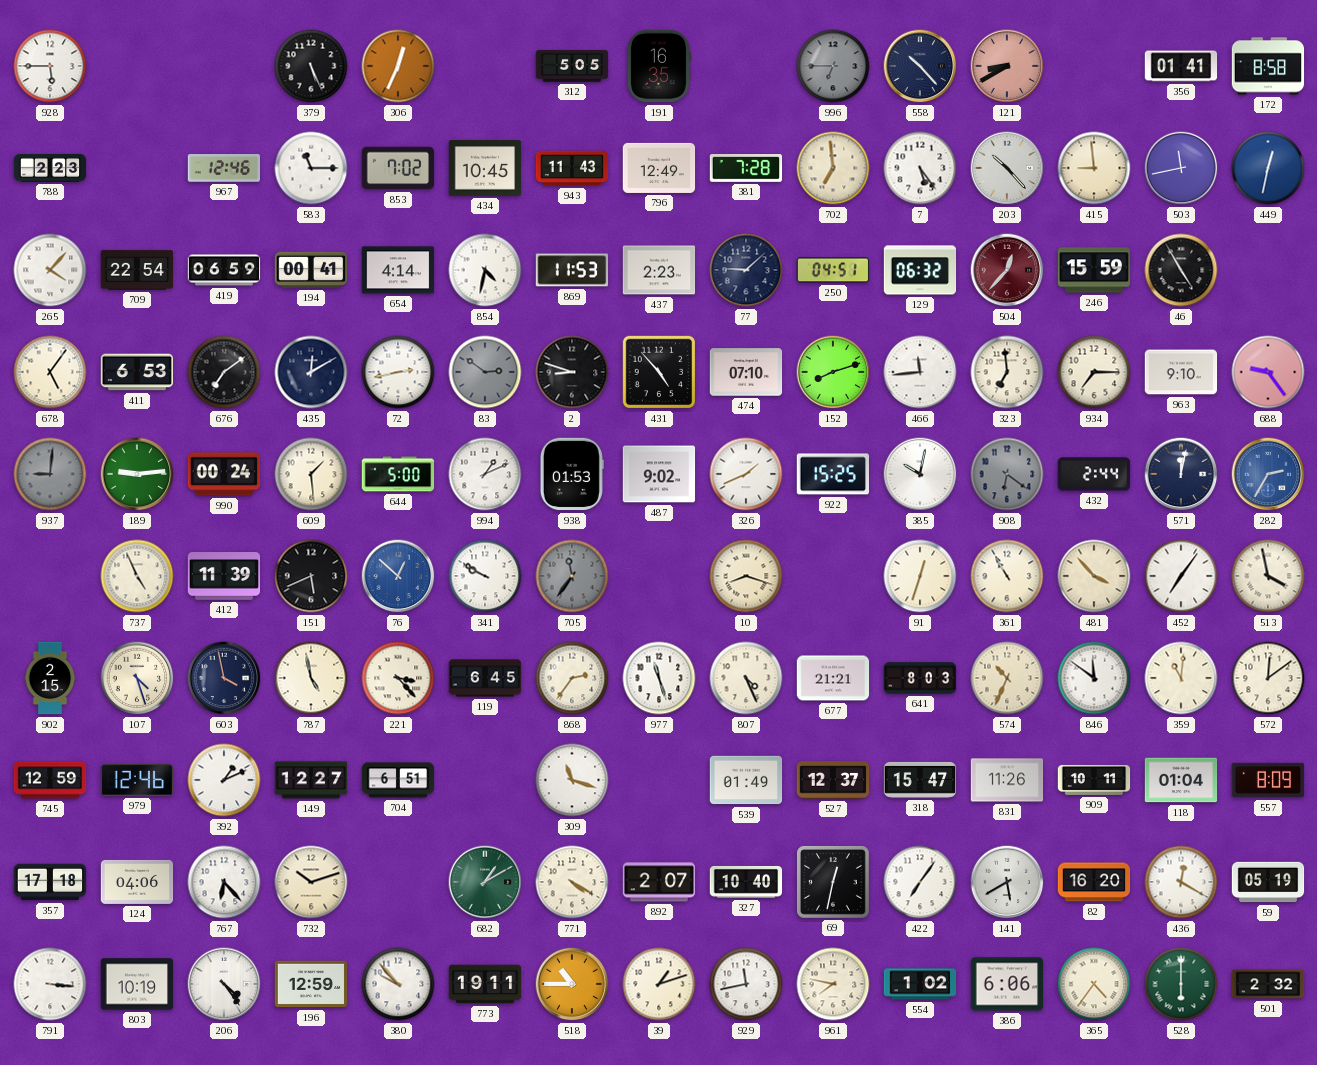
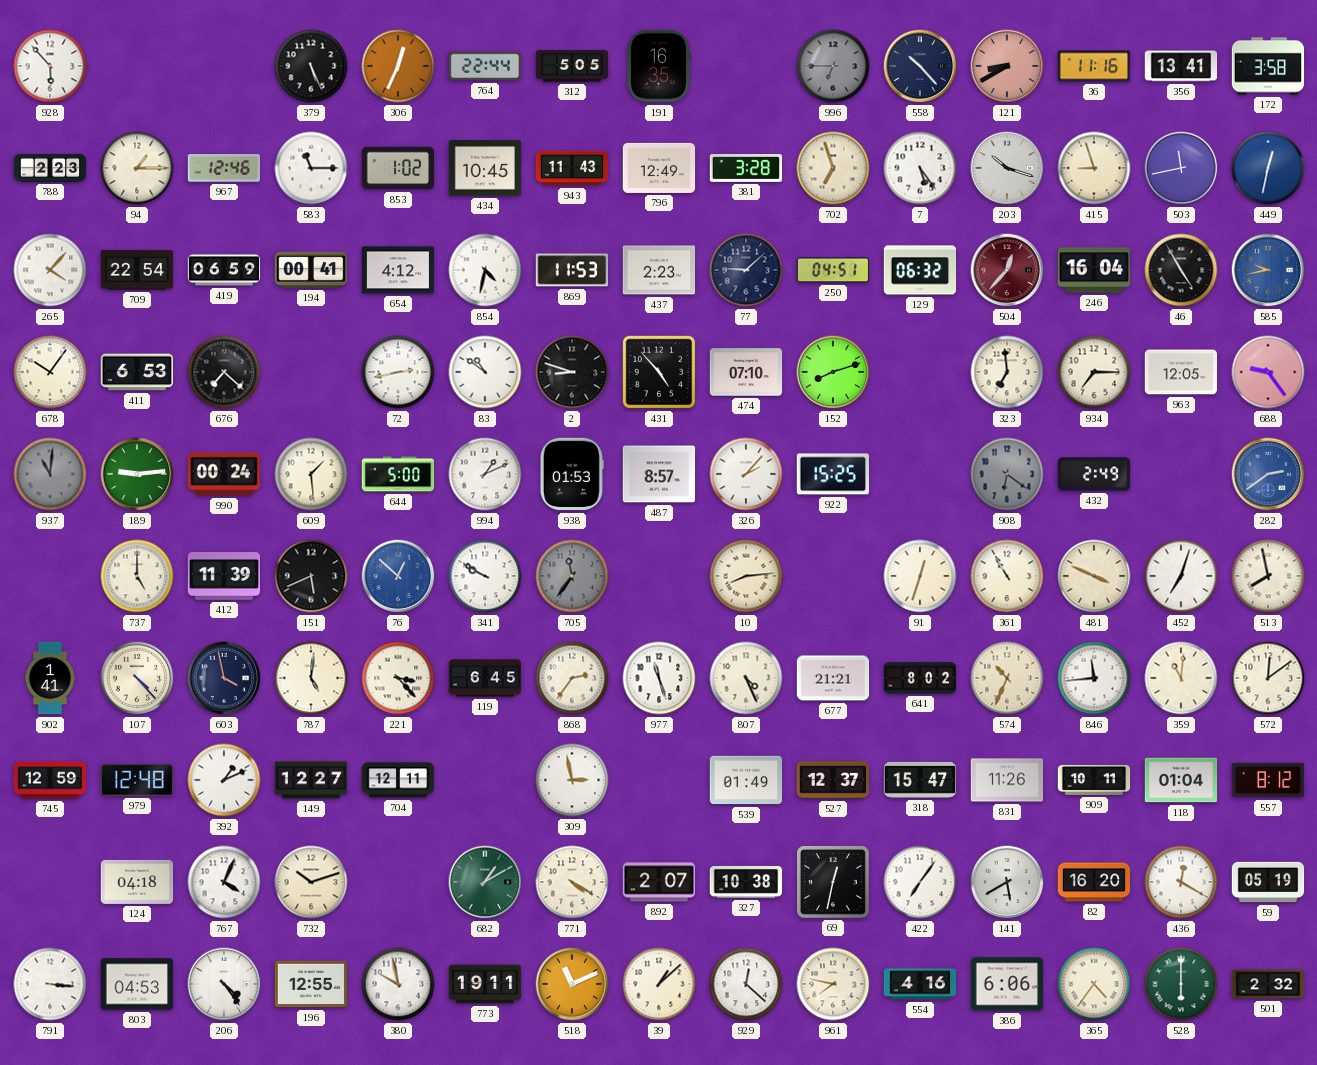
928: 5:45 -> 5:53 (50, 66)
764: none -> 22:44 (485, 66)
36: none -> 11:16 (1094, 66)
356: 01:41 -> 13:41 (1181, 66)
172: 8:58 -> 3:58 (1268, 66)
94: none -> 1:15 (137, 168)
853: 7:02 -> 1:02 (398, 168)
381: 7:28 -> 3:28 (746, 169)
702: 6:59 -> 6:57 (833, 168)
203: 10:23 -> 10:18 (1007, 168)
415: 8:59 -> 8:57 (1094, 168)
654: 4:14 -> 4:12 (398, 270)
246: 15:59 -> 16:04 (1094, 270)
585: none -> 9:43 (1268, 270)
678: 5:06 -> 10:06 (50, 372)
676: 7:09 -> 7:22 (224, 372)
435: 12:10 -> none (311, 372)
83: 2:51 -> 10:51 (485, 372)
83 dial: grey -> white (485, 372)
466: 11:44 -> none (920, 372)
963: 9:10 -> 12:05 (1181, 372)
937: 9:01 -> 11:01 (50, 474)
487: 9:02 -> 8:57 (659, 474)
326: 1:41 -> 2:07 (746, 474)
385: 10:02 -> none (920, 474)
432: 2:44 -> 2:49 (1094, 474)
571: 12:02 -> none (1181, 474)
282: 2:35 -> 2:39 (1268, 474)
737: 4:56 -> 5:00 (137, 576)
10: 8:18 -> 8:14 (746, 576)
481: 3:53 -> 3:49 (1094, 576)
452: 7:06 -> 7:03 (1181, 576)
513: 3:58 -> 7:58 (1268, 576)
902: 2:15 -> 1:41 (50, 678)
107: 4:27 -> 4:23 (137, 678)
787: 4:58 -> 5:01 (311, 678)
641: 8:03 -> 8:02 (920, 678)
846: 11:51 -> 11:44 (1094, 678)
979: 12:46 -> 12:48 (137, 780)
704: 6:51 -> 12:11 (398, 780)
309: 11:18 -> 2:58 (572, 780)
557: 8:09 -> 8:12 (1268, 780)
357: 17:18 -> none (50, 882)
124: 04:06 -> 04:18 (137, 882)
767: 6:23 -> 4:04 (224, 882)
327: 10:40 -> 10:38 (746, 882)
803: 10:19 -> 04:53 (137, 984)
196: 12:59 -> 12:55 (311, 984)
380: 9:53 -> 9:58 (398, 984)
518: 10:45 -> 11:11 (572, 984)
39: 1:12 -> 1:08 (659, 984)
929: 11:43 -> 12:22 (746, 984)
554: 1:02 -> 4:16 (920, 984)
